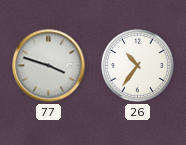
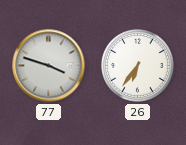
26: 10:36 -> 6:36 (138, 66)
